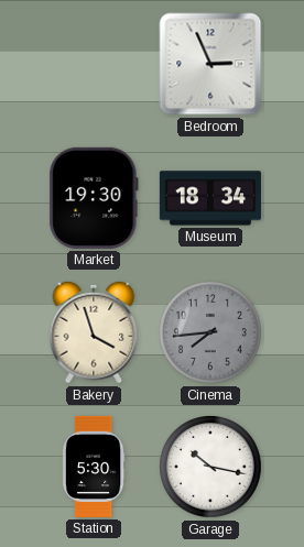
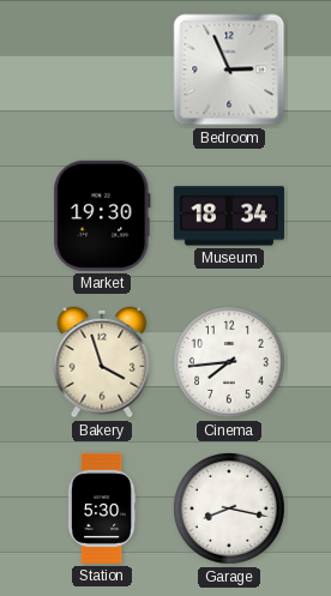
Cinema dial: grey -> white (230, 363)
Garage: 10:17 -> 8:17 (230, 510)
